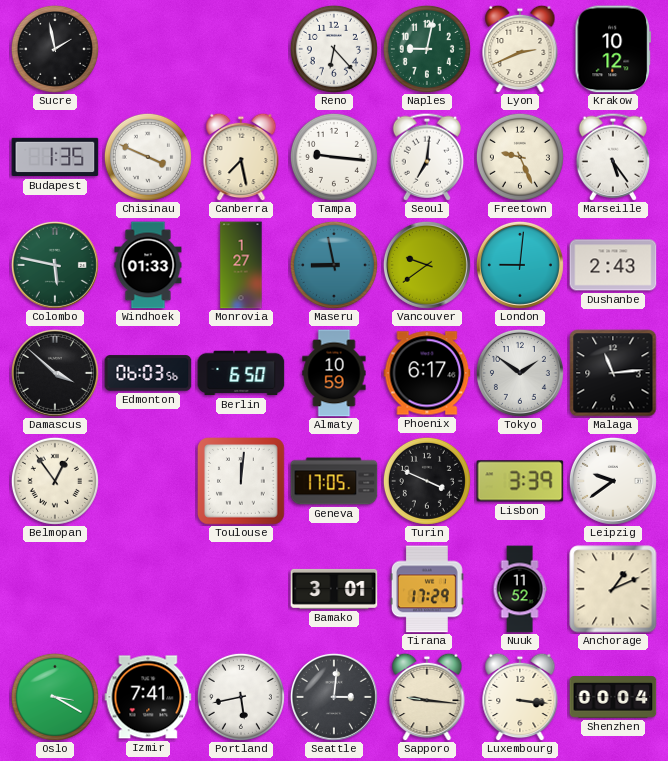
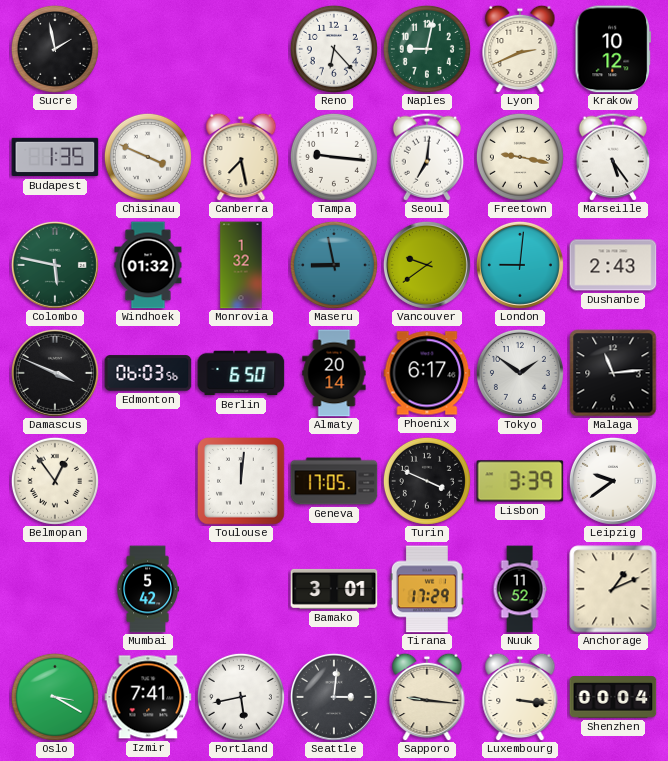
Freetown: 9:26 -> 9:17 (520, 157)
Windhoek: 01:33 -> 01:32 (148, 265)
Monrovia: 1:27 -> 1:32 (241, 265)
Damascus: 3:52 -> 3:49 (55, 373)
Almaty: 10:59 -> 20:14 (334, 373)
Mumbai: none -> 5:42 (147, 589)
